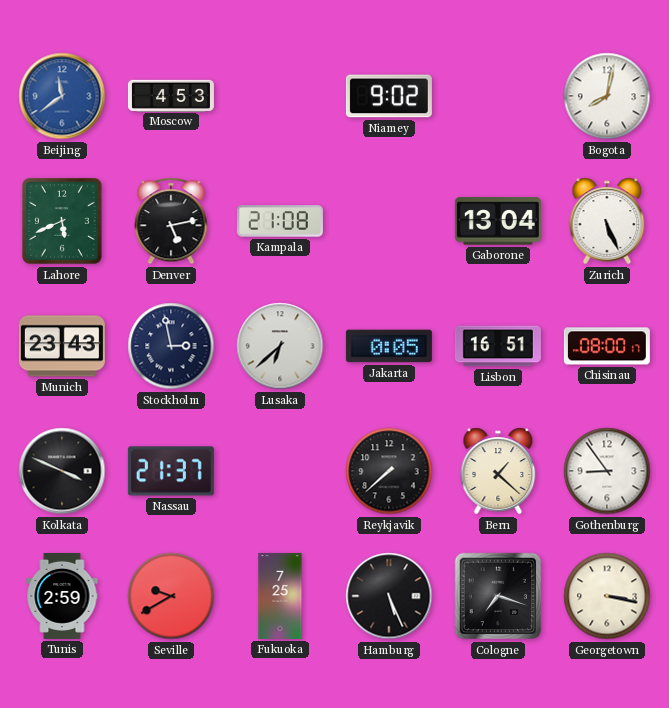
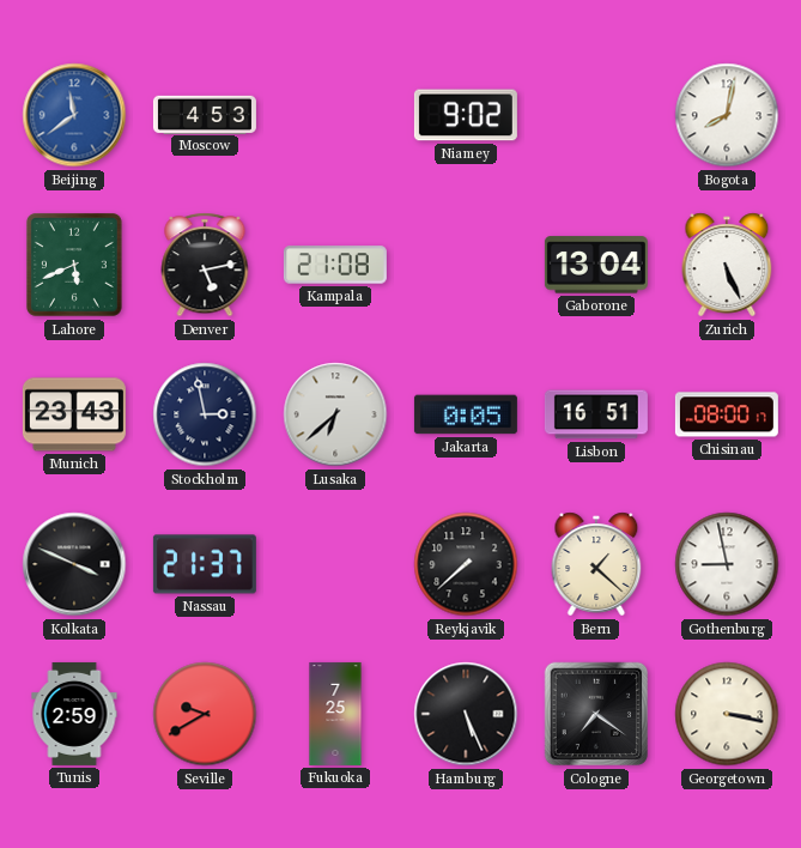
Gothenburg: 8:54 -> 8:58 (727, 564)
Cologne: 7:18 -> 7:21 (596, 714)
